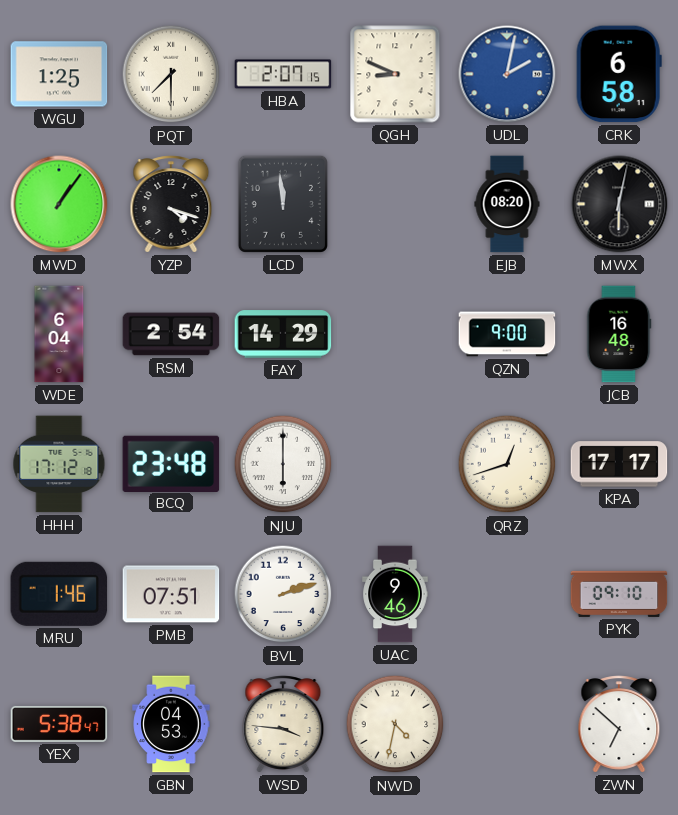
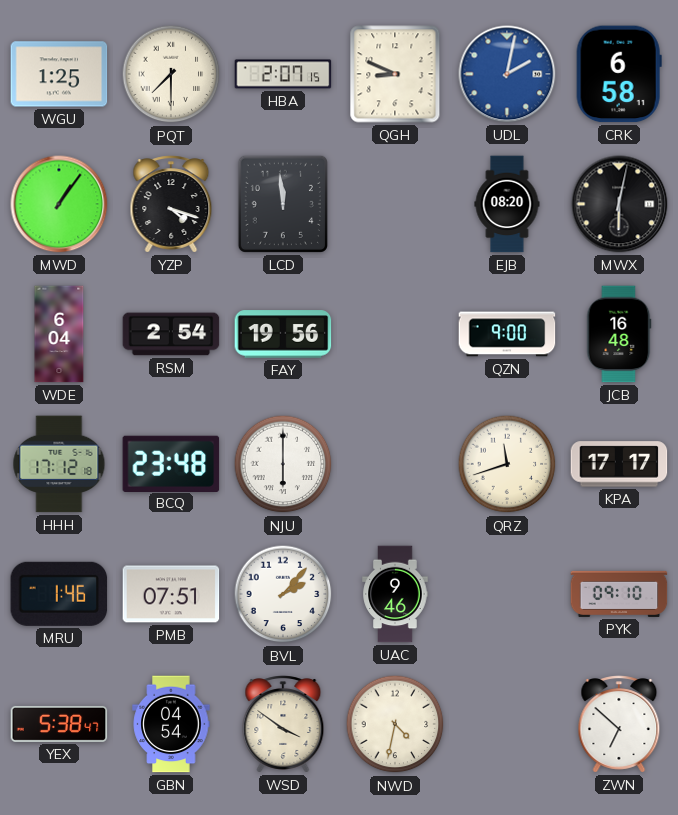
FAY: 14:29 -> 19:56 (283, 334)
QRZ: 12:42 -> 11:42 (507, 464)
BVL: 2:12 -> 2:07 (283, 594)
GBN: 04:53 -> 04:54 (171, 724)
WSD: 3:46 -> 3:51 (283, 724)
